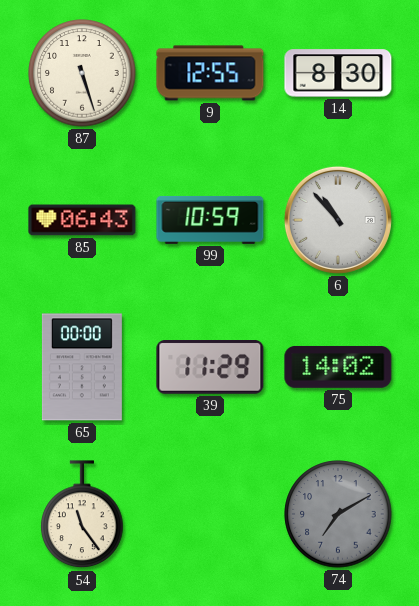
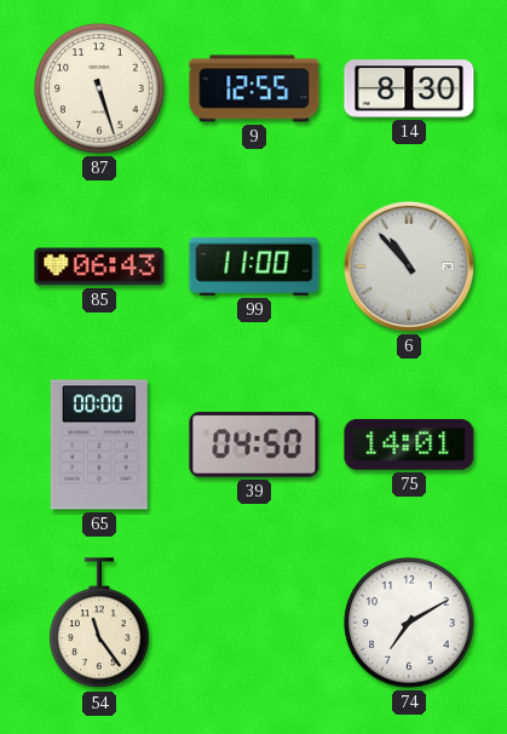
99: 10:59 -> 11:00 (254, 266)
39: 11:29 -> 04:50 (254, 446)
75: 14:02 -> 14:01 (409, 445)
74 dial: grey -> white (409, 623)
